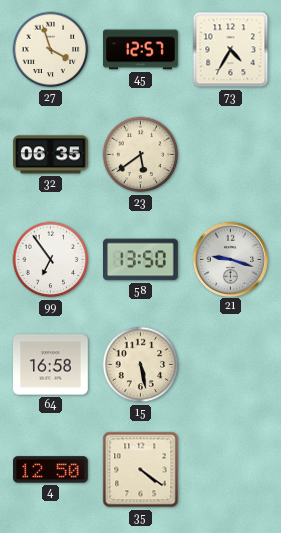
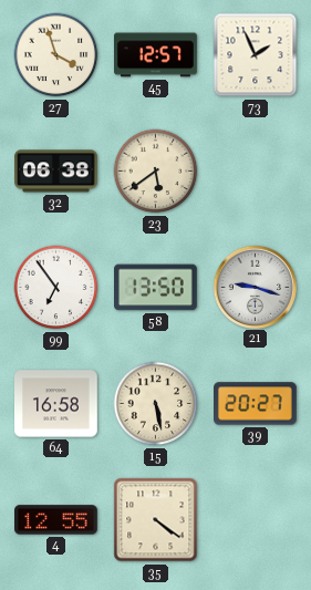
73: 4:35 -> 1:56 (256, 55)
32: 06:35 -> 06:38 (56, 172)
39: none -> 20:27 (256, 404)
4: 12:50 -> 12:55 (56, 520)
